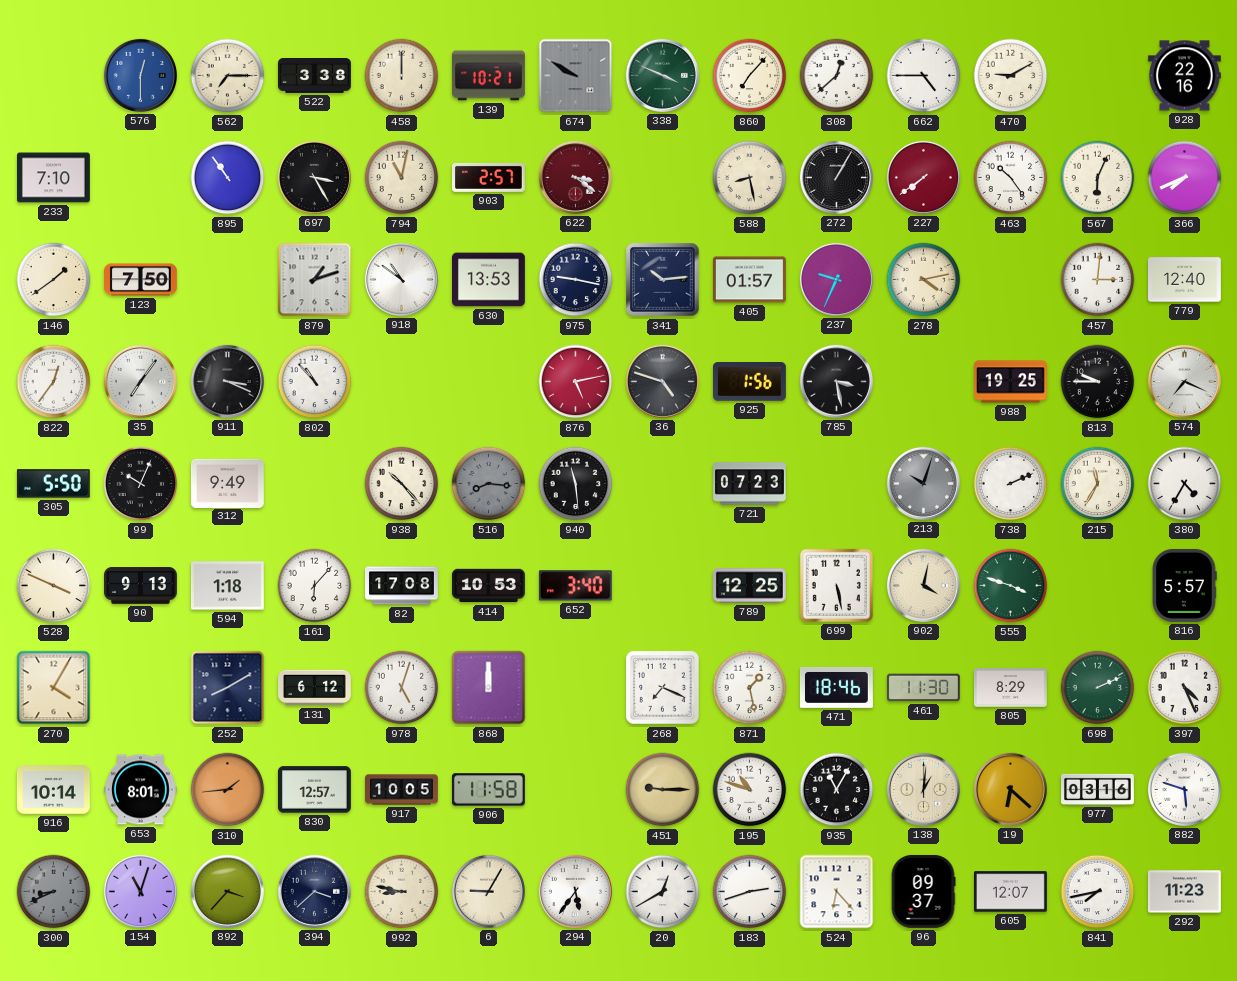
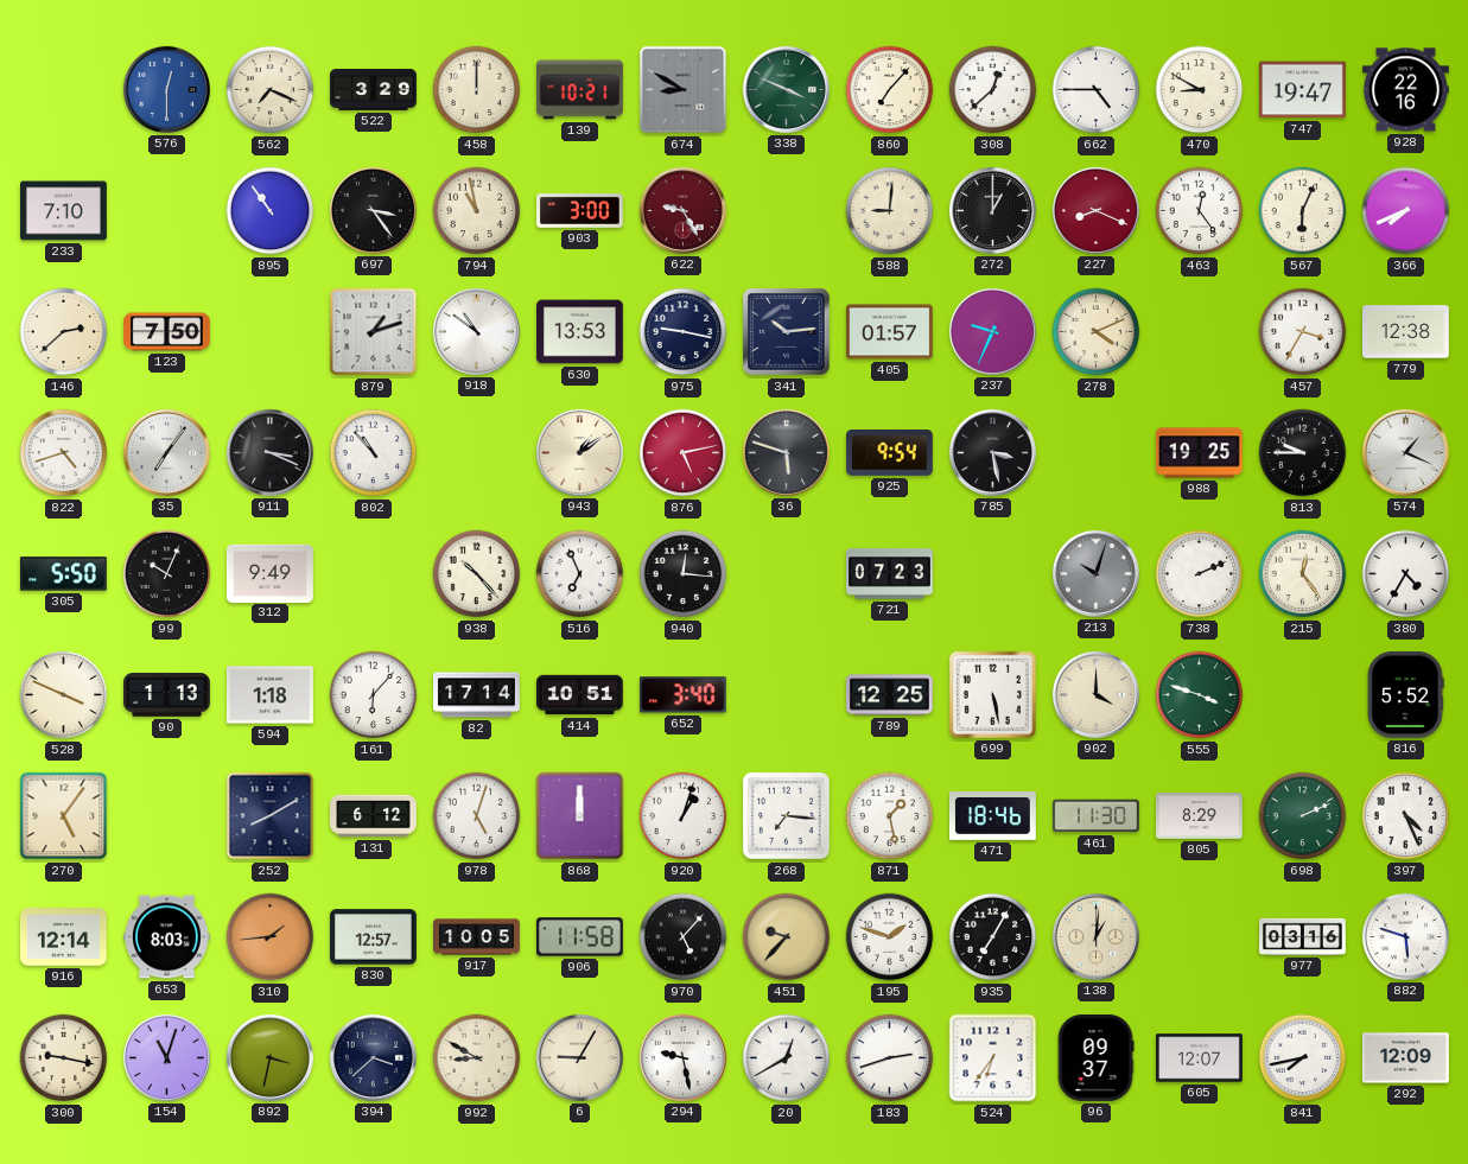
562: 7:15 -> 7:19 (271, 90)
522: 3:38 -> 3:29 (374, 90)
674: 9:50 -> 8:50 (684, 90)
470: 9:10 -> 8:50 (1200, 90)
747: none -> 19:47 (1302, 90)
697: 3:25 -> 3:24 (373, 210)
794: 11:02 -> 10:58 (477, 211)
903: 2:57 -> 3:00 (580, 210)
622: 3:21 -> 9:25 (682, 210)
588: 8:28 -> 9:01 (890, 211)
272: 1:05 -> 1:00 (992, 210)
227: 7:39 -> 8:19 (1095, 210)
463: 10:24 -> 12:24 (1200, 211)
146: 1:39 -> 2:38 (64, 332)
278: 4:13 -> 4:11 (1097, 332)
457: 3:01 -> 3:35 (1303, 332)
779: 12:40 -> 12:38 (1406, 332)
822: 12:36 -> 4:42 (64, 453)
943: none -> 1:09 (579, 452)
36: 4:48 -> 5:48 (786, 452)
925: 1:56 -> 9:54 (889, 453)
574: 7:19 -> 1:19 (1405, 452)
516: 8:16 -> 6:56 (580, 574)
516 dial: grey -> white (580, 574)
940: 11:29 -> 12:16 (684, 574)
215: 11:35 -> 12:24 (1303, 574)
90: 9:13 -> 1:13 (167, 695)
82: 17:08 -> 17:14 (477, 695)
414: 10:53 -> 10:51 (579, 695)
902: 4:02 -> 4:00 (1095, 694)
816: 5:57 -> 5:52 (1406, 694)
270: 4:05 -> 5:06 (64, 816)
920: none -> 1:03 (684, 816)
268: 7:19 -> 7:16 (787, 816)
916: 10:14 -> 12:14 (64, 937)
653: 8:01 -> 8:03 (166, 937)
970: none -> 5:07 (684, 937)
451: 9:15 -> 9:37 (787, 937)
195: 10:48 -> 1:48 (890, 937)
935: 11:05 -> 7:05 (993, 937)
19: 6:22 -> none (1010, 789)
300: 8:41 -> 9:17 (64, 1058)
300 dial: grey -> cream (64, 1058)
892: 3:37 -> 3:32 (269, 1057)
992: 8:47 -> 8:50 (477, 1058)
294: 5:36 -> 9:28 (682, 1057)
524: 6:23 -> 6:36 (993, 1058)
292: 11:23 -> 12:09 (1405, 1058)
